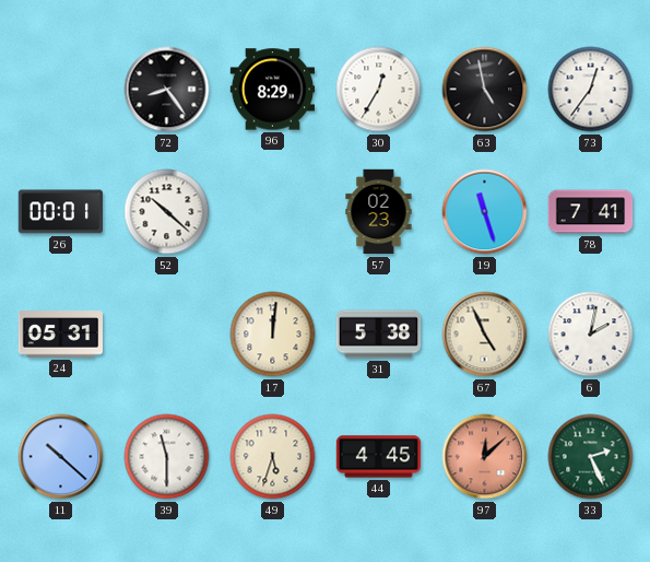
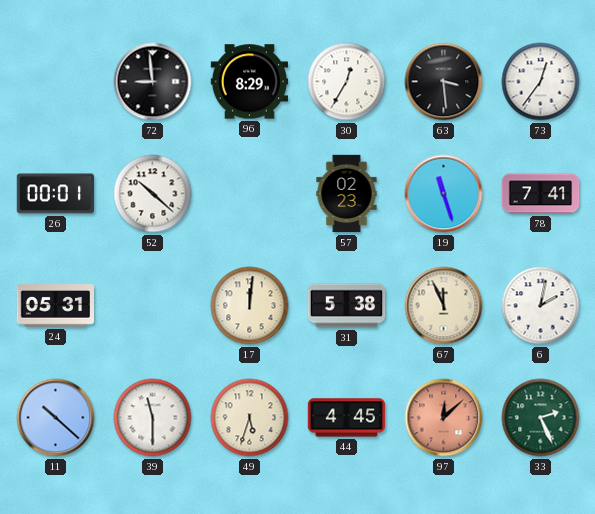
72: 8:24 -> 8:59 (153, 82)
63: 4:58 -> 3:29 (444, 82)
67: 4:56 -> 11:56 (444, 306)
